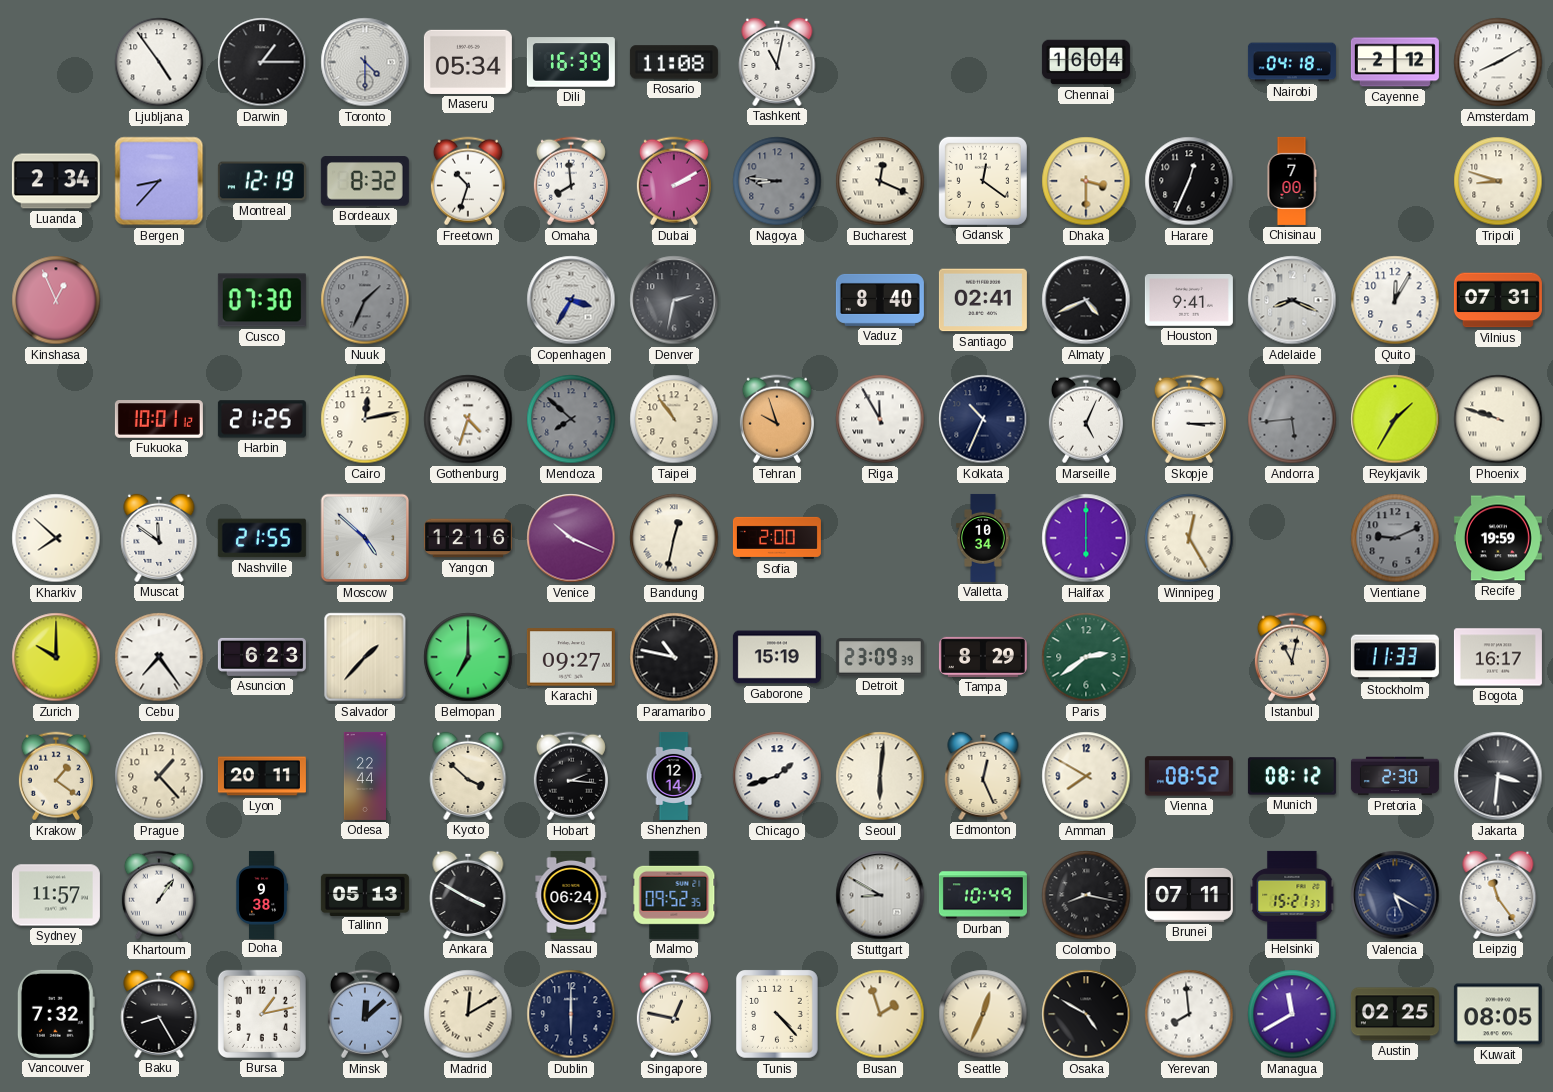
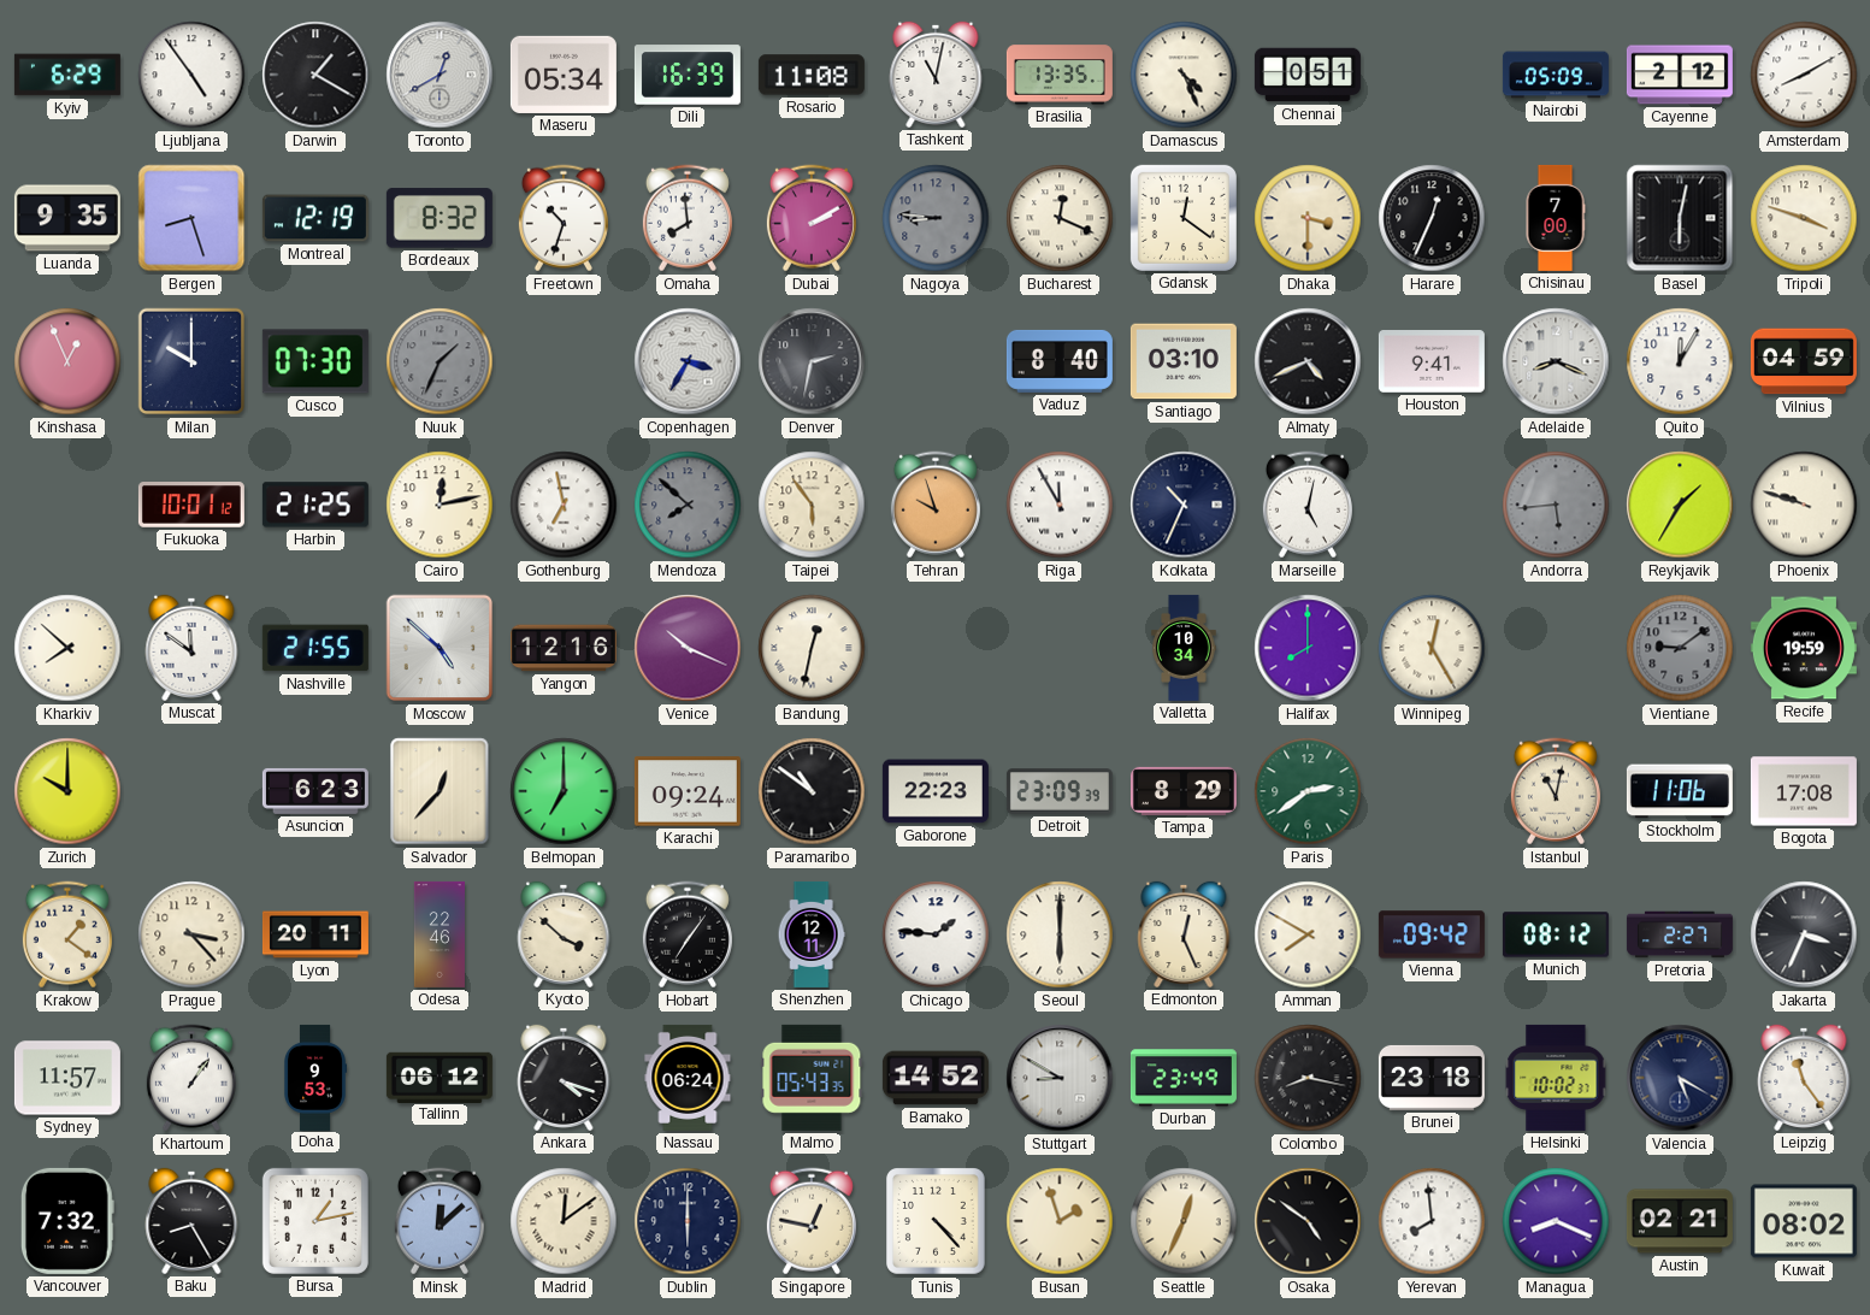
Kyiv: none -> 6:29 (67, 75)
Darwin: 1:15 -> 1:20 (315, 75)
Toronto: 4:30 -> 12:40 (440, 75)
Brasilia: none -> 13:35 (1060, 75)
Damascus: none -> 4:26 (1184, 75)
Chennai: 16:04 -> 0:51 (1308, 75)
Nairobi: 04:18 -> 05:09 (1556, 75)
Luanda: 2:34 -> 9:35 (67, 218)
Bergen: 8:37 -> 8:27 (191, 218)
Basel: none -> 6:02 (1680, 218)
Tripoli: 8:48 -> 3:48 (1804, 218)
Milan: none -> 10:00 (191, 361)
Santiago: 02:41 -> 03:10 (1184, 361)
Vilnius: 07:31 -> 04:59 (1804, 361)
Gothenburg: 4:33 -> 6:58 (564, 505)
Taipei: 10:54 -> 5:54 (812, 505)
Marseille: 5:04 -> 5:02 (1308, 505)
Skopje: 3:15 -> none (1189, 419)
Sofia: 2:00 -> none (777, 538)
Halifax: 6:00 -> 8:00 (1308, 648)
Vientiane: 9:11 -> 9:09 (1680, 648)
Cebu: 7:24 -> none (159, 657)
Salvador: 1:37 -> 12:37 (440, 791)
Karachi: 09:27 -> 09:24 (688, 791)
Paramaribo: 10:47 -> 10:51 (812, 791)
Gaborone: 15:19 -> 22:23 (936, 791)
Stockholm: 11:33 -> 11:06 (1680, 791)
Bogota: 16:17 -> 17:08 (1804, 791)
Prague: 1:23 -> 3:23 (191, 934)
Odesa: 22:44 -> 22:46 (440, 934)
Hobart: 2:16 -> 7:06 (688, 934)
Shenzhen: 12:14 -> 12:11 (812, 934)
Chicago: 1:42 -> 1:46 (936, 934)
Seoul: 6:01 -> 6:00 (1060, 934)
Vienna: 08:52 -> 09:42 (1432, 934)
Pretoria: 2:30 -> 2:27 (1680, 934)
Jakarta: 3:31 -> 3:34 (1804, 934)
Doha: 9:38 -> 9:53 (317, 1078)
Tallinn: 05:13 -> 06:12 (440, 1077)
Ankara: 3:50 -> 4:18 (564, 1078)
Malmo: 09:52 -> 05:43 (812, 1078)
Bamako: none -> 14:52 (936, 1078)
Durban: 10:49 -> 23:49 (1184, 1078)
Brunei: 07:11 -> 23:18 (1432, 1078)
Helsinki: 15:21 -> 10:02 (1556, 1078)
Madrid: 12:10 -> 12:09 (564, 1221)
Osaka: 4:50 -> 4:51 (1308, 1221)
Managua: 11:40 -> 8:19 (1556, 1221)
Austin: 02:25 -> 02:21 (1680, 1221)
Kuwait: 08:05 -> 08:02 (1804, 1221)
